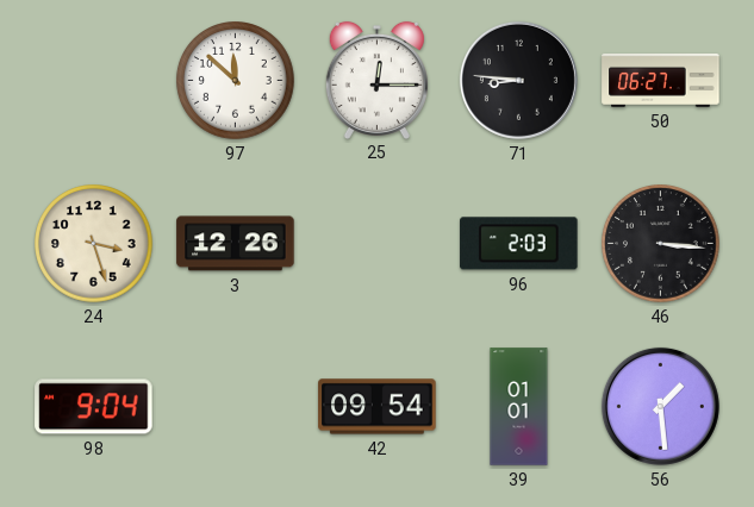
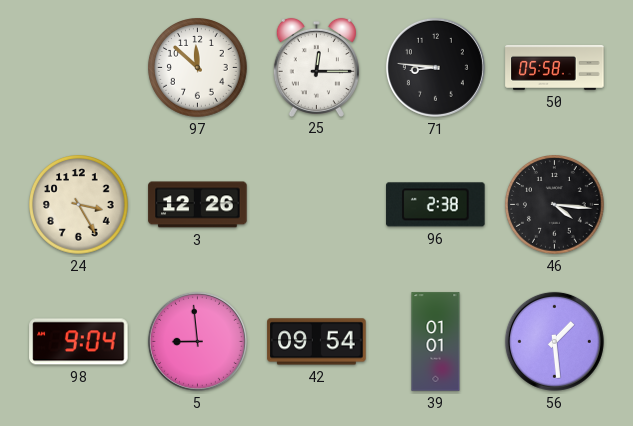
50: 06:27 -> 05:58 (555, 67)
24: 3:27 -> 3:25 (79, 205)
96: 2:03 -> 2:38 (436, 205)
46: 3:16 -> 4:16 (555, 205)
5: none -> 8:59 (197, 341)
